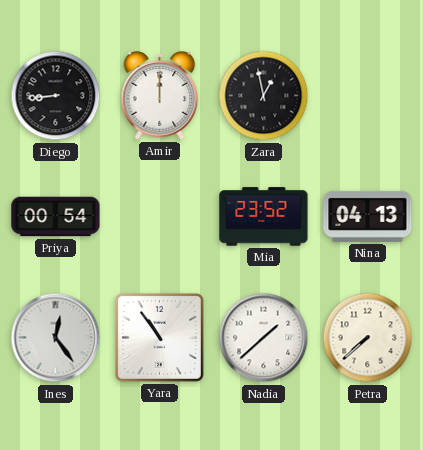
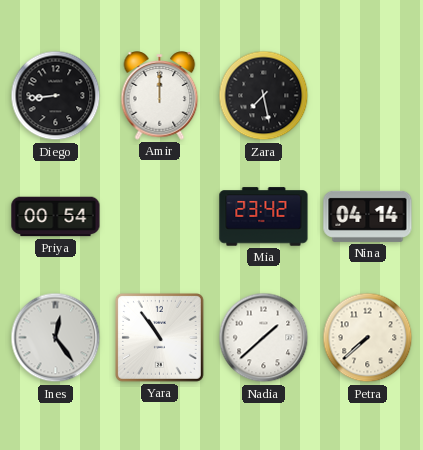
Zara: 12:58 -> 7:28 (264, 96)
Mia: 23:52 -> 23:42 (264, 217)
Nina: 04:13 -> 04:14 (368, 216)
